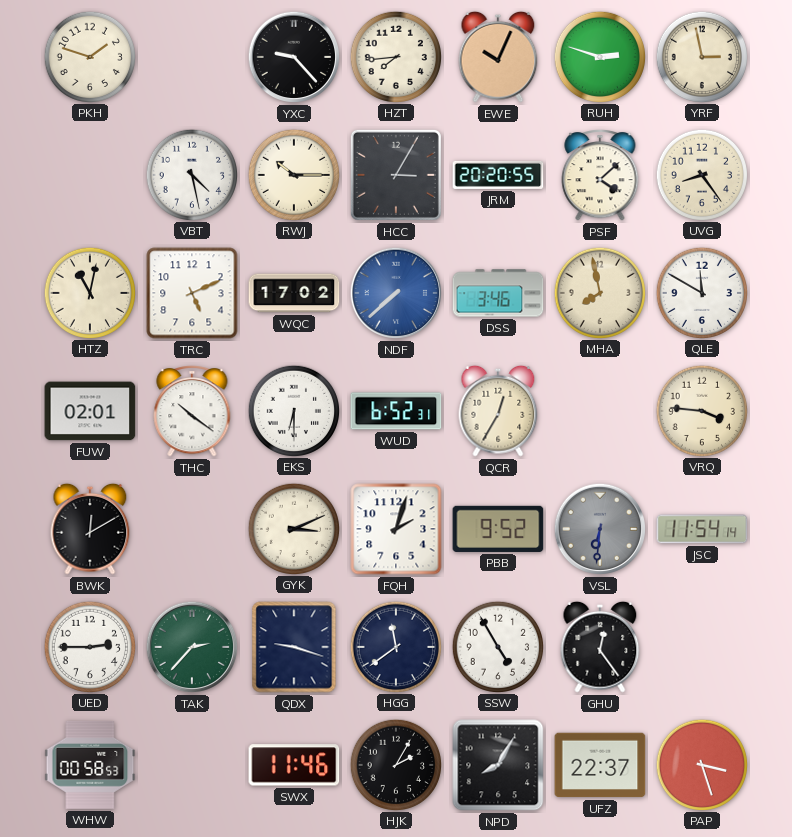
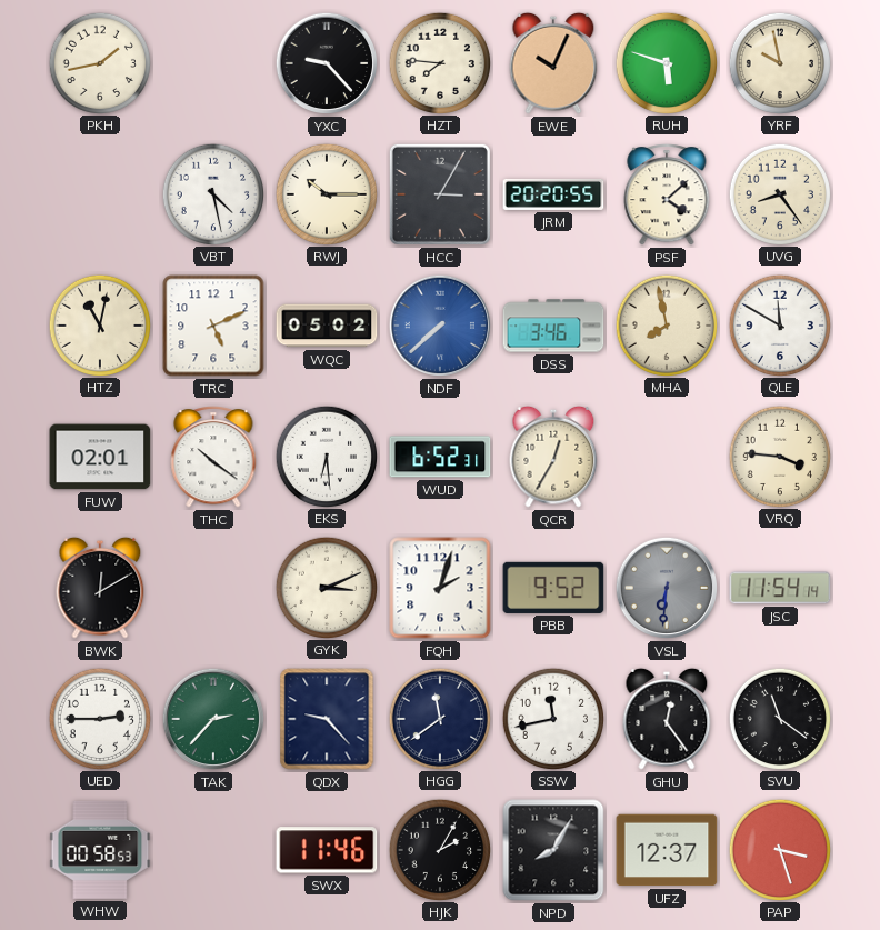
PKH: 1:48 -> 1:43 (99, 62)
HZT: 7:44 -> 7:46 (439, 62)
RUH: 2:48 -> 5:48 (666, 62)
YRF: 2:58 -> 9:58 (779, 62)
WQC: 17:02 -> 05:02 (327, 326)
EKS: 6:30 -> 6:29 (326, 456)
QDX: 9:18 -> 9:23 (327, 719)
SSW: 4:55 -> 11:43 (552, 718)
SVU: none -> 11:21 (779, 718)
UFZ: 22:37 -> 12:37 (667, 850)
